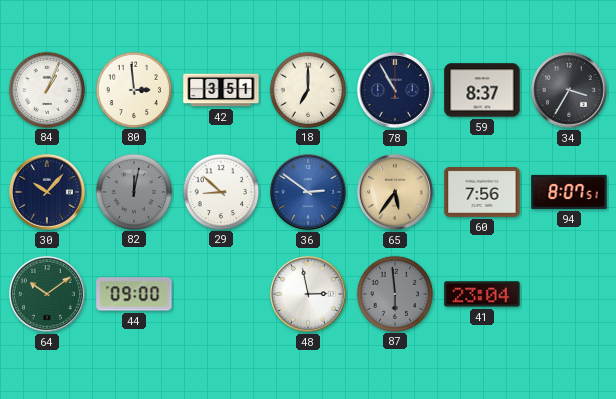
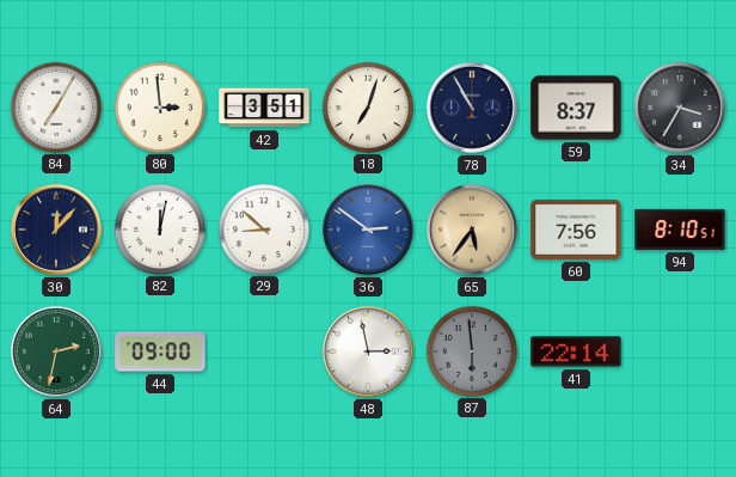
84: 1:04 -> 7:05 (55, 106)
18: 7:00 -> 7:03 (367, 106)
30: 10:07 -> 12:07 (56, 230)
82 dial: grey -> white (159, 228)
94: 8:07 -> 8:10 (680, 230)
64: 10:09 -> 2:32 (56, 351)
41: 23:04 -> 22:14 (576, 351)
